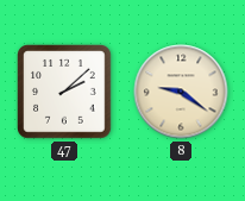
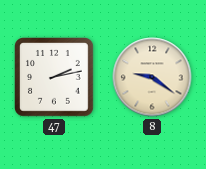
47: 2:08 -> 2:13 (54, 77)
